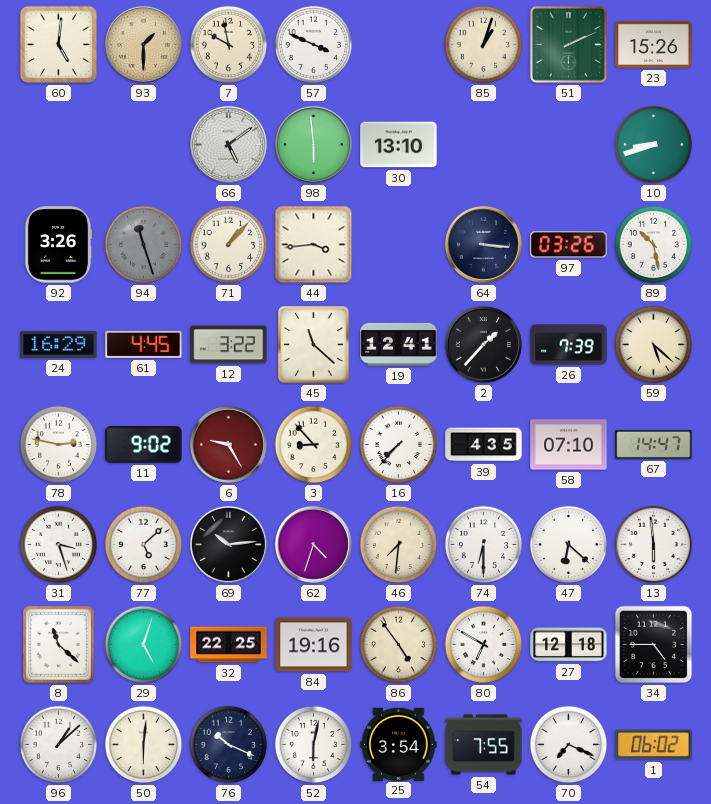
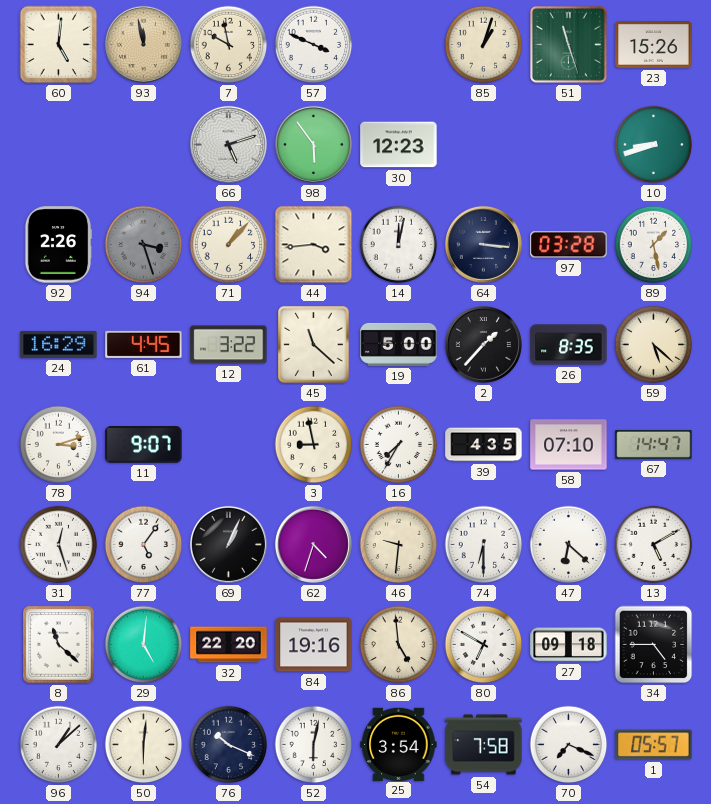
93: 1:30 -> 11:58 (143, 44)
51: 2:11 -> 11:27 (569, 45)
66: 5:09 -> 5:12 (228, 144)
98: 5:59 -> 5:54 (313, 144)
30: 13:10 -> 12:23 (399, 145)
92: 3:26 -> 2:26 (58, 245)
94: 11:27 -> 3:27 (144, 245)
14: none -> 12:02 (399, 245)
97: 03:26 -> 03:28 (569, 245)
89: 10:28 -> 1:28 (654, 245)
19: 12:41 -> 5:00 (399, 344)
26: 7:39 -> 8:35 (569, 345)
78: 2:47 -> 3:12 (59, 445)
11: 9:02 -> 9:07 (144, 445)
6: 9:25 -> none (228, 444)
3: 8:53 -> 8:58 (314, 445)
16: 7:37 -> 7:35 (399, 445)
31: 3:27 -> 12:27 (59, 545)
77: 5:08 -> 5:06 (144, 545)
69: 10:14 -> 1:04 (228, 544)
46: 7:31 -> 9:31 (399, 545)
13: 5:59 -> 5:10 (654, 545)
29: 5:03 -> 5:01 (144, 645)
32: 22:25 -> 22:20 (229, 645)
86: 4:54 -> 4:59 (399, 645)
27: 12:18 -> 09:18 (569, 645)
54: 7:55 -> 7:58 (484, 745)
1: 06:02 -> 05:57 (654, 745)
